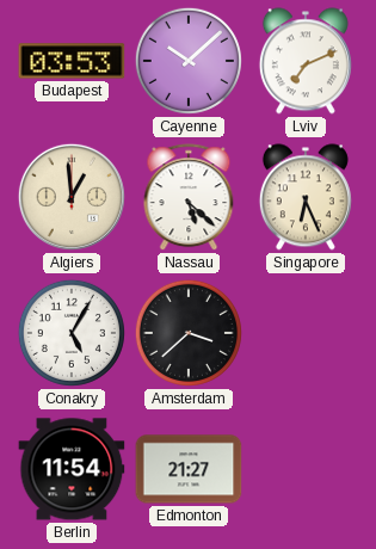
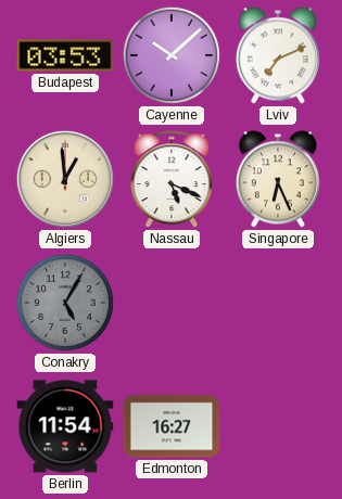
Nassau: 5:22 -> 5:19 (172, 180)
Conakry dial: white -> grey (65, 303)
Amsterdam: 3:38 -> none (189, 333)
Edmonton: 21:27 -> 16:27 (172, 426)
